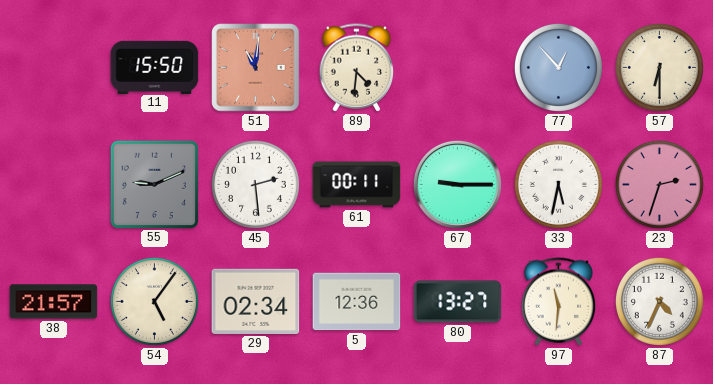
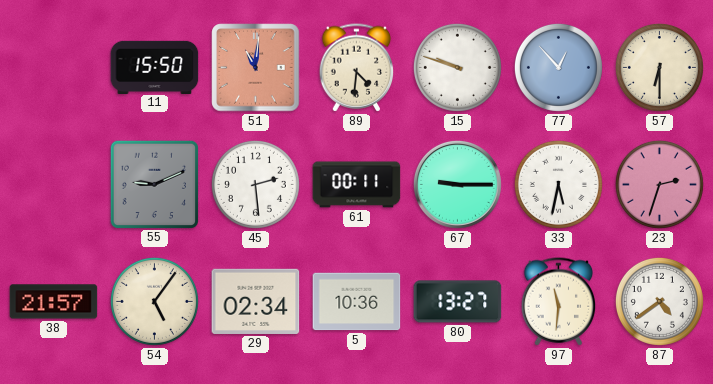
15: none -> 9:48 (457, 67)
5: 12:36 -> 10:36 (357, 302)
87: 4:34 -> 4:39 (659, 301)
